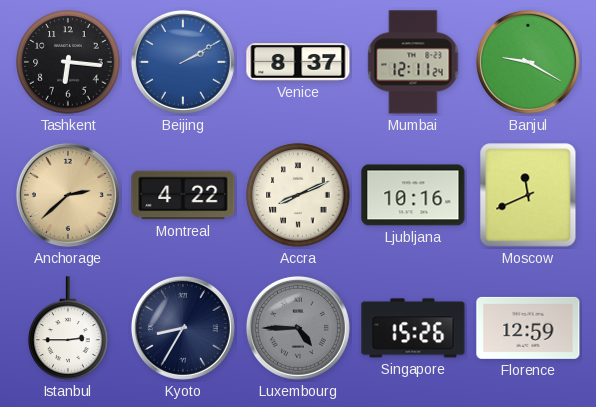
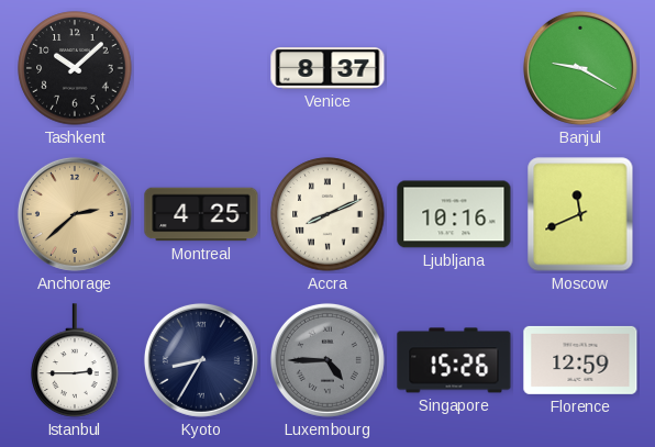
Tashkent: 6:16 -> 10:08 (75, 68)
Beijing: 2:10 -> none (183, 62)
Mumbai: 12:11 -> none (413, 62)
Montreal: 4:22 -> 4:25 (201, 214)
